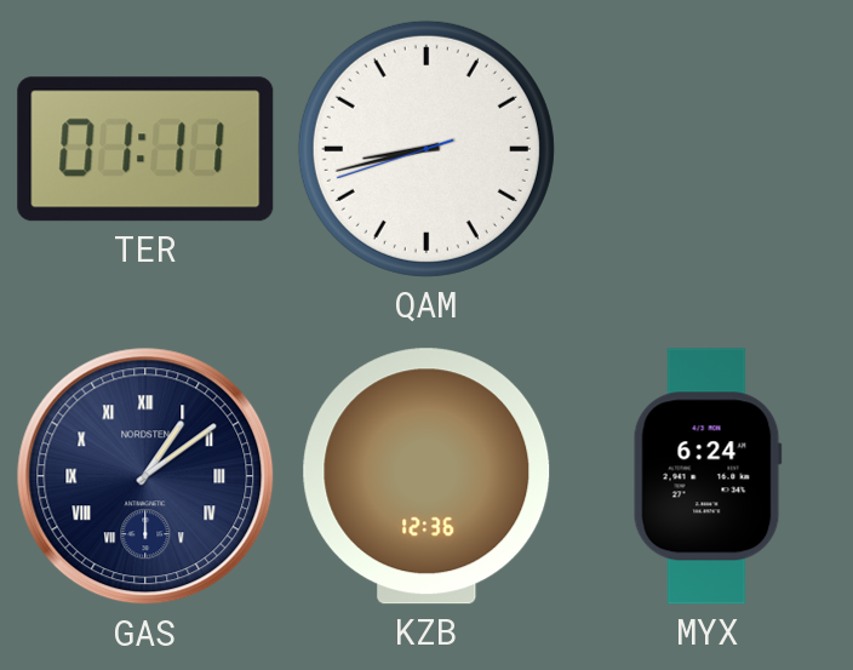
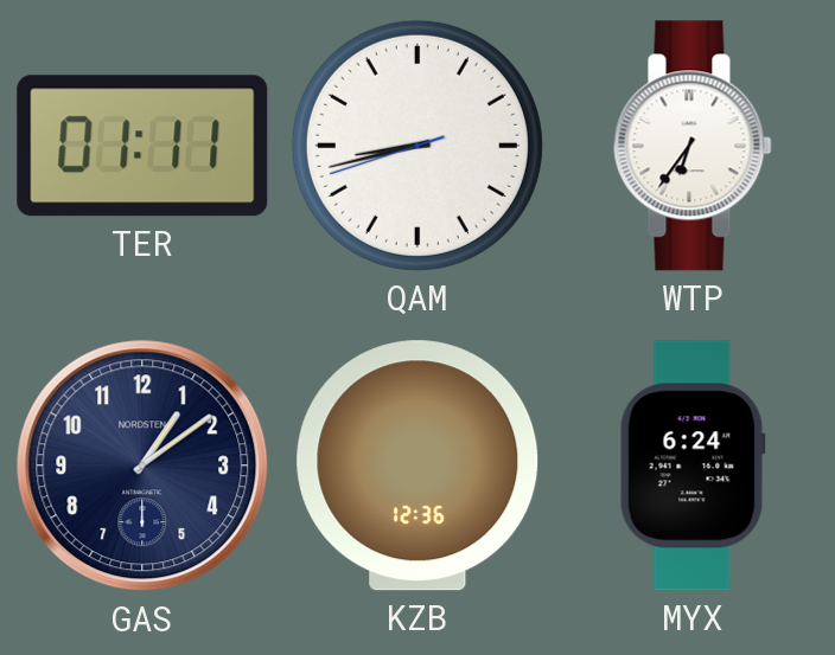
WTP: none -> 6:36 (693, 146)
GAS numerals: Roman -> Arabic (142, 465)
